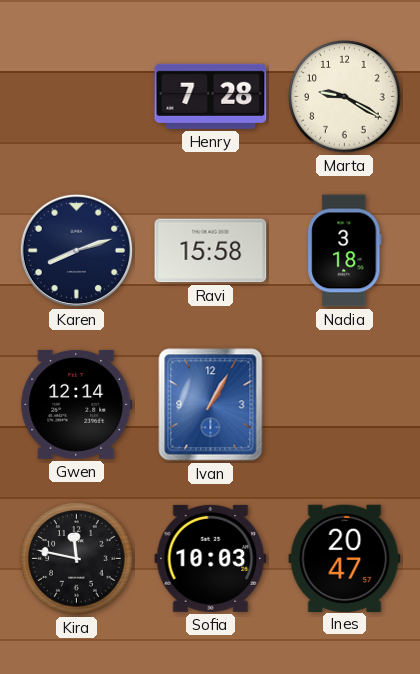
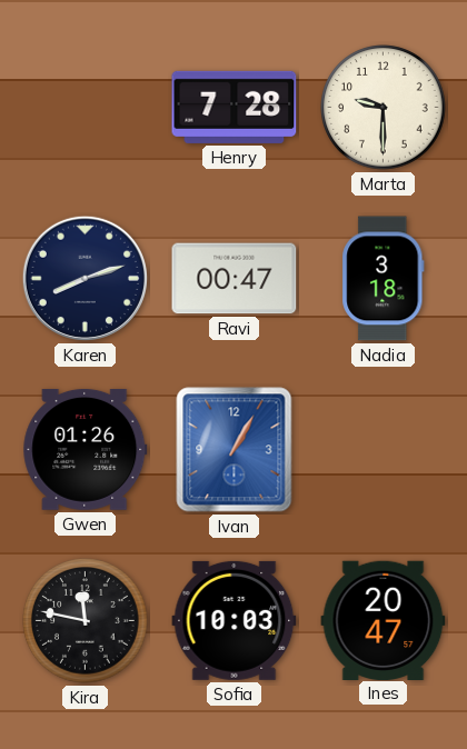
Marta: 9:20 -> 9:30 (384, 108)
Ravi: 15:58 -> 00:47 (235, 279)
Gwen: 12:14 -> 01:26 (86, 449)
